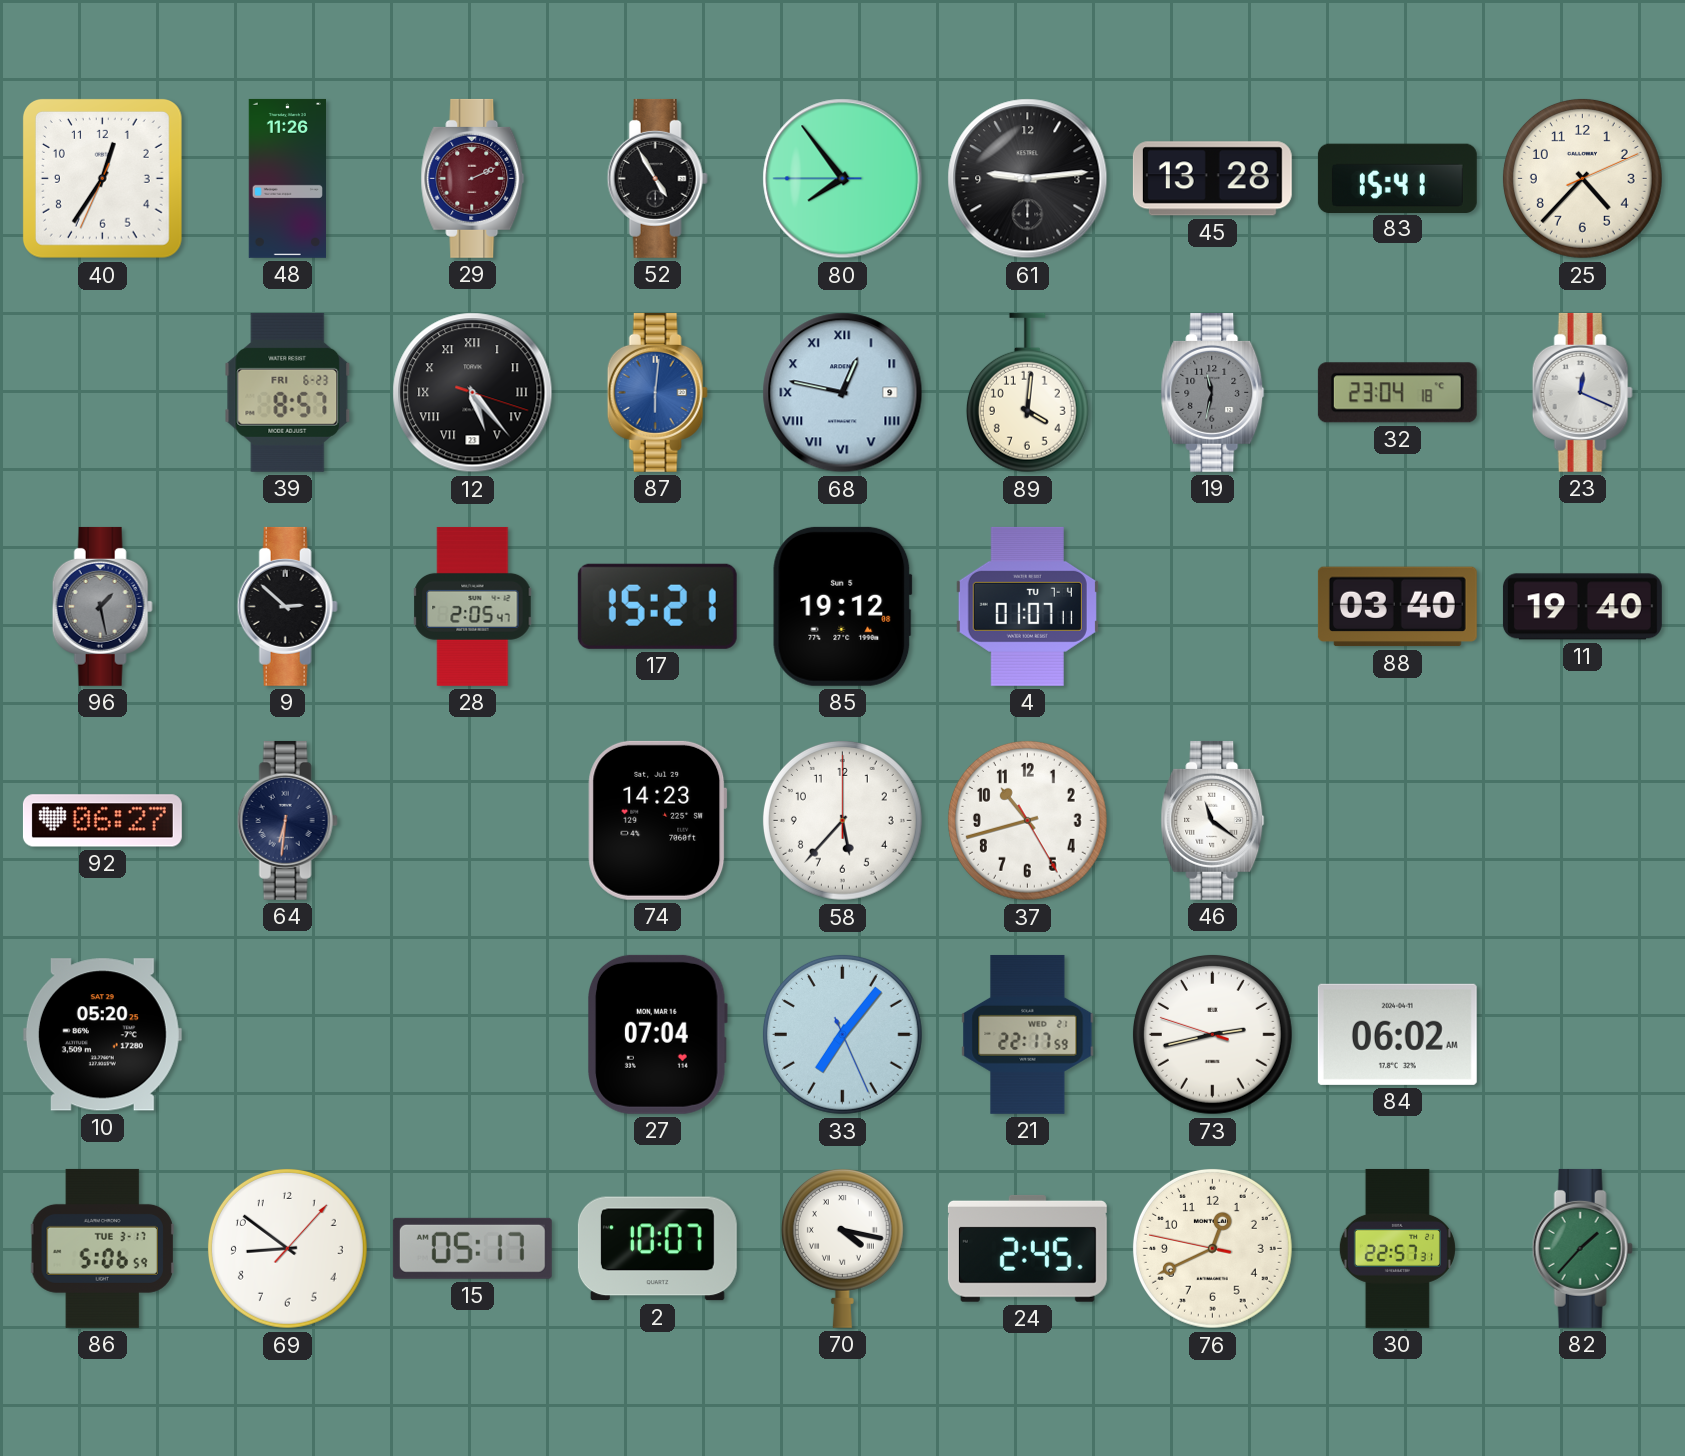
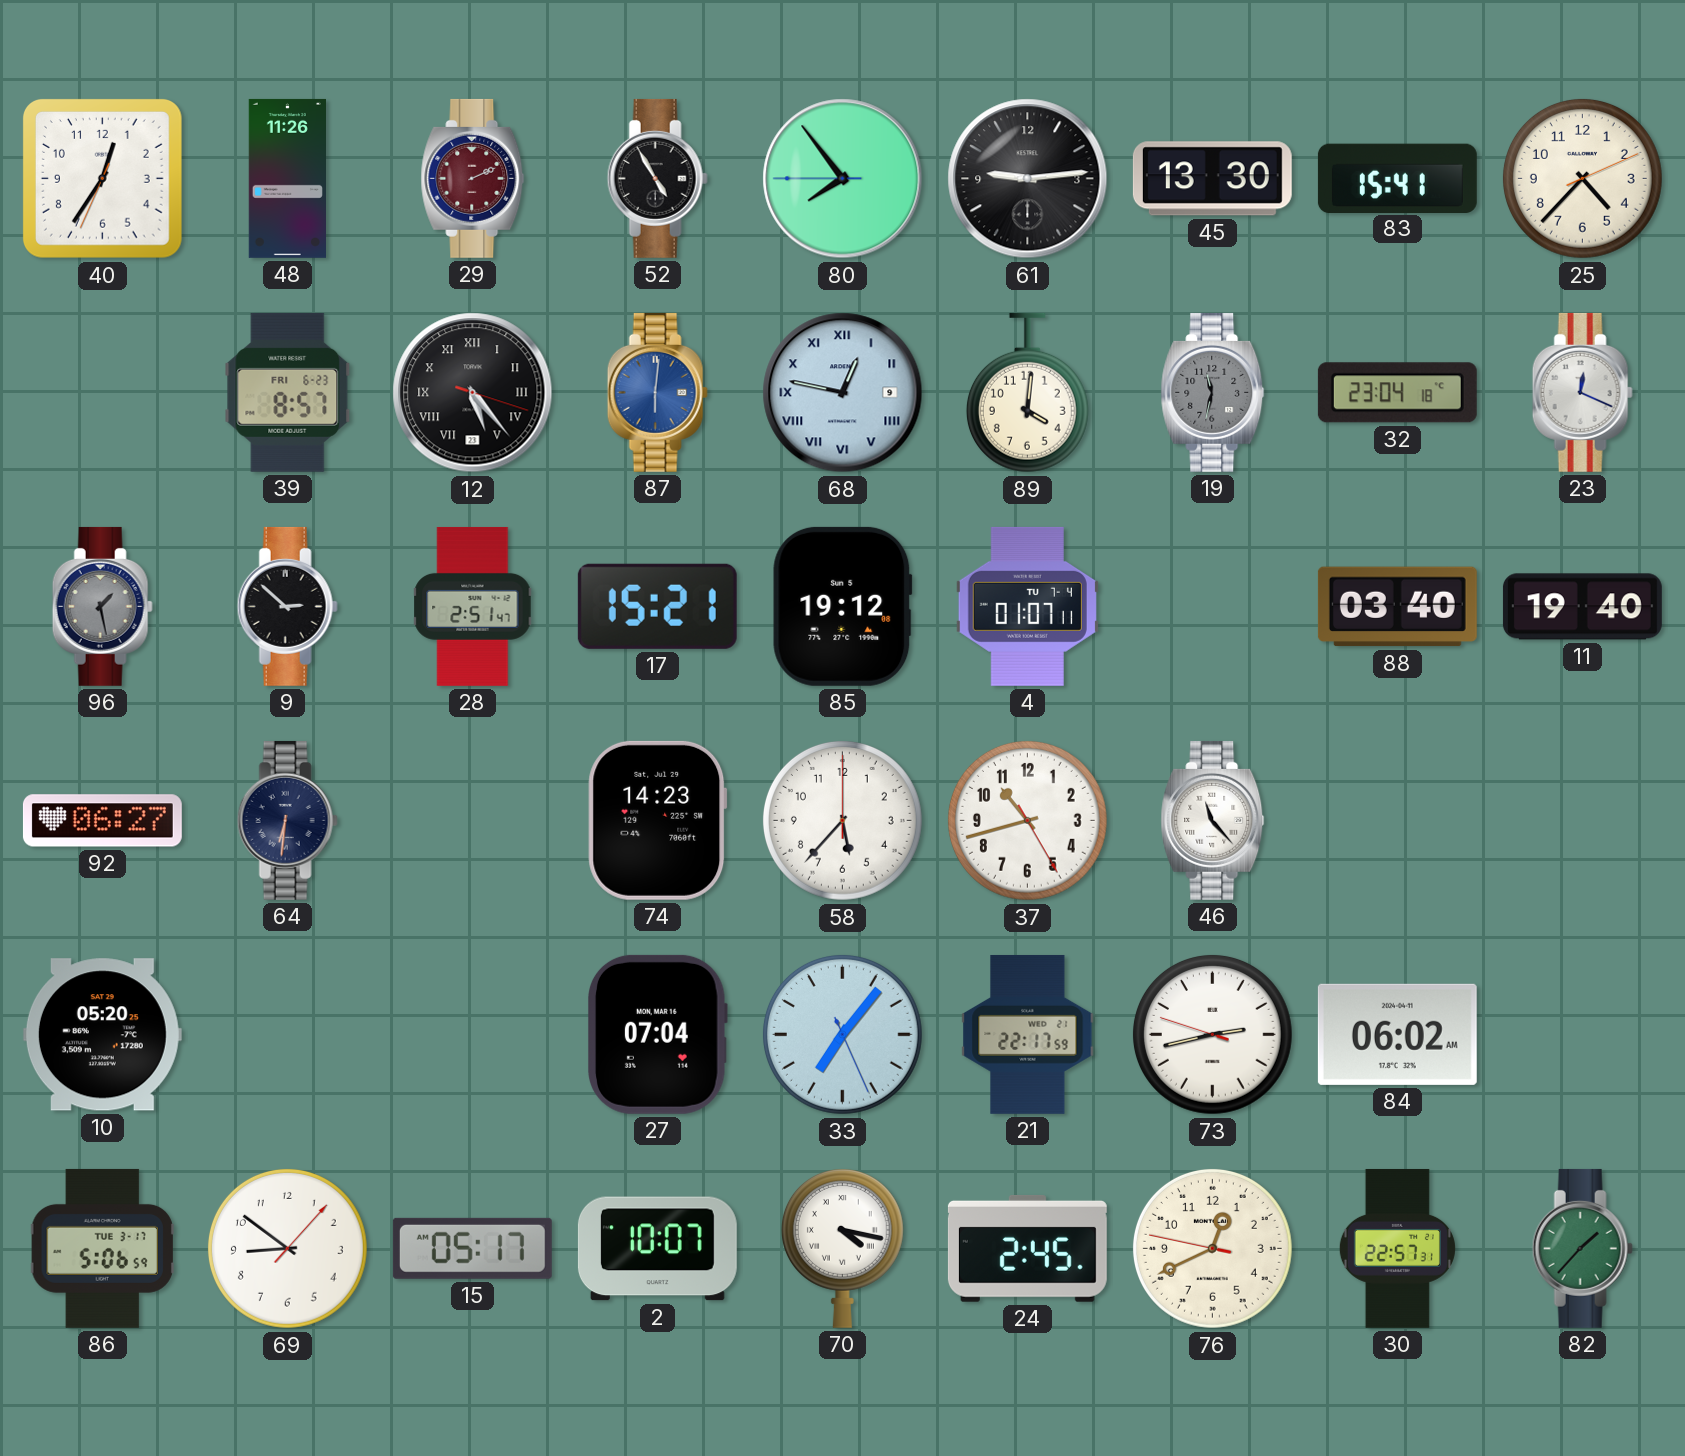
45: 13:28 -> 13:30 (1212, 179)
28: 2:05 -> 2:51 (473, 606)
46: 11:21 -> 11:23 (1213, 820)
